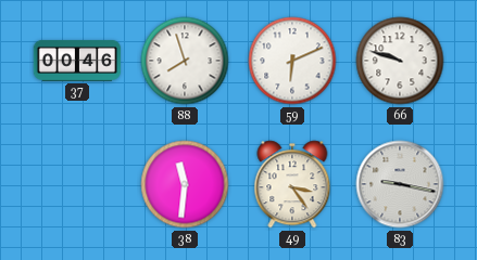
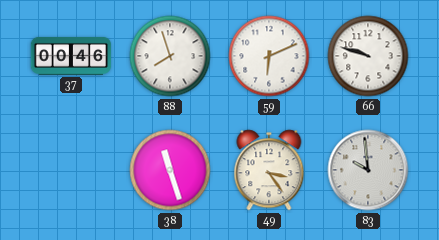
38: 11:31 -> 11:27 (170, 170)
83: 9:17 -> 9:59 (368, 170)
